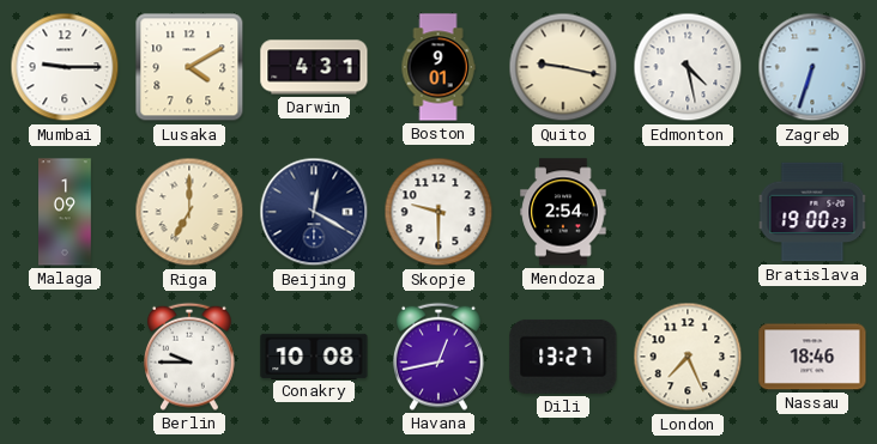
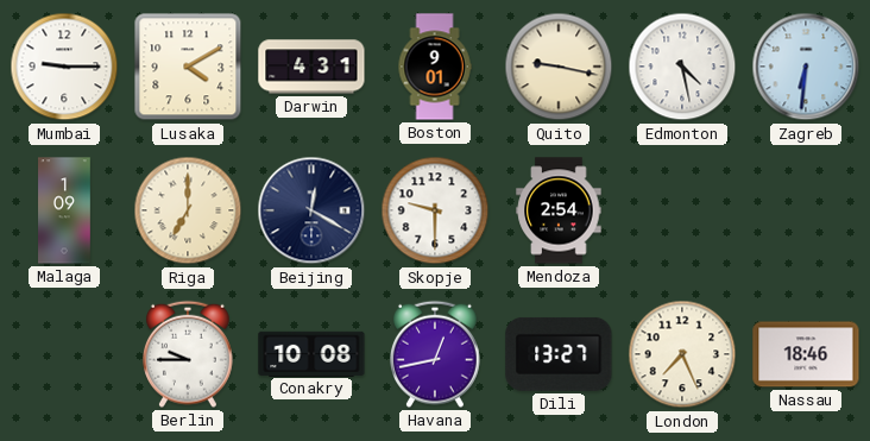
Zagreb: 6:33 -> 6:31 (806, 67)
Bratislava: 19:00 -> none (812, 212)
